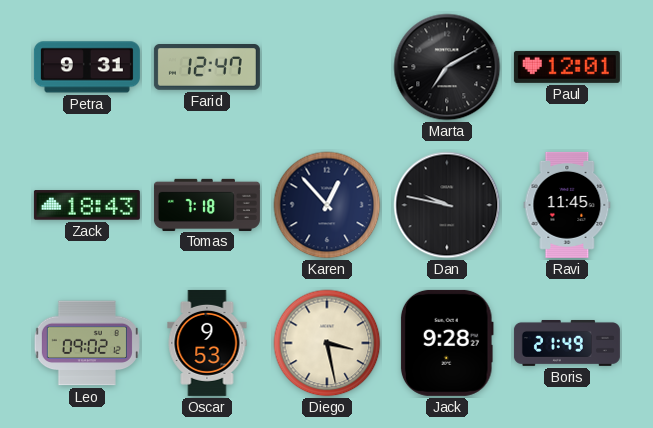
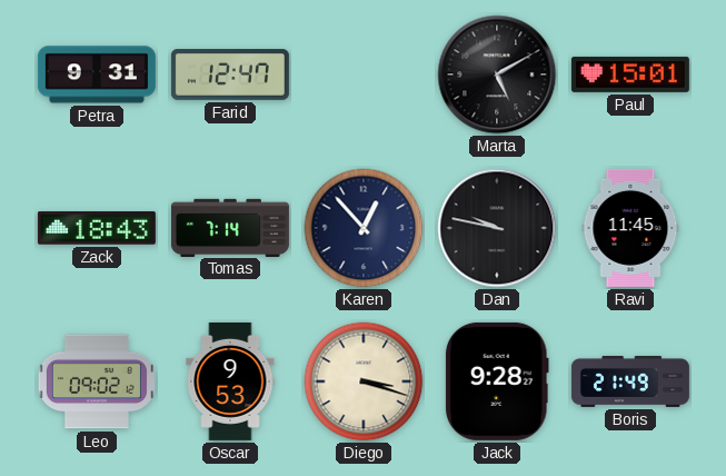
Marta: 7:10 -> 5:10 (497, 75)
Paul: 12:01 -> 15:01 (630, 75)
Tomas: 7:18 -> 7:14 (230, 227)
Diego: 3:28 -> 3:18 (364, 381)
